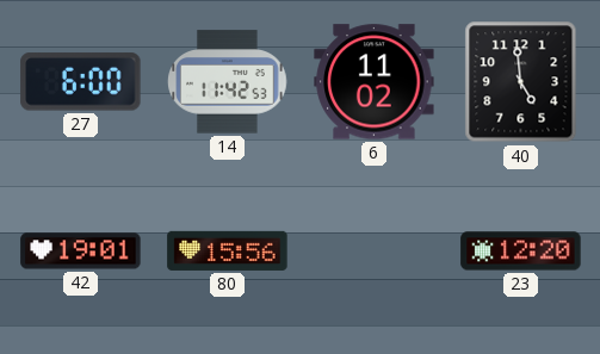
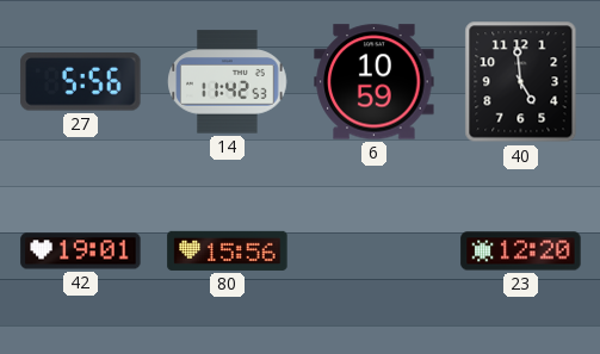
27: 6:00 -> 5:56 (81, 82)
6: 11:02 -> 10:59 (375, 82)
